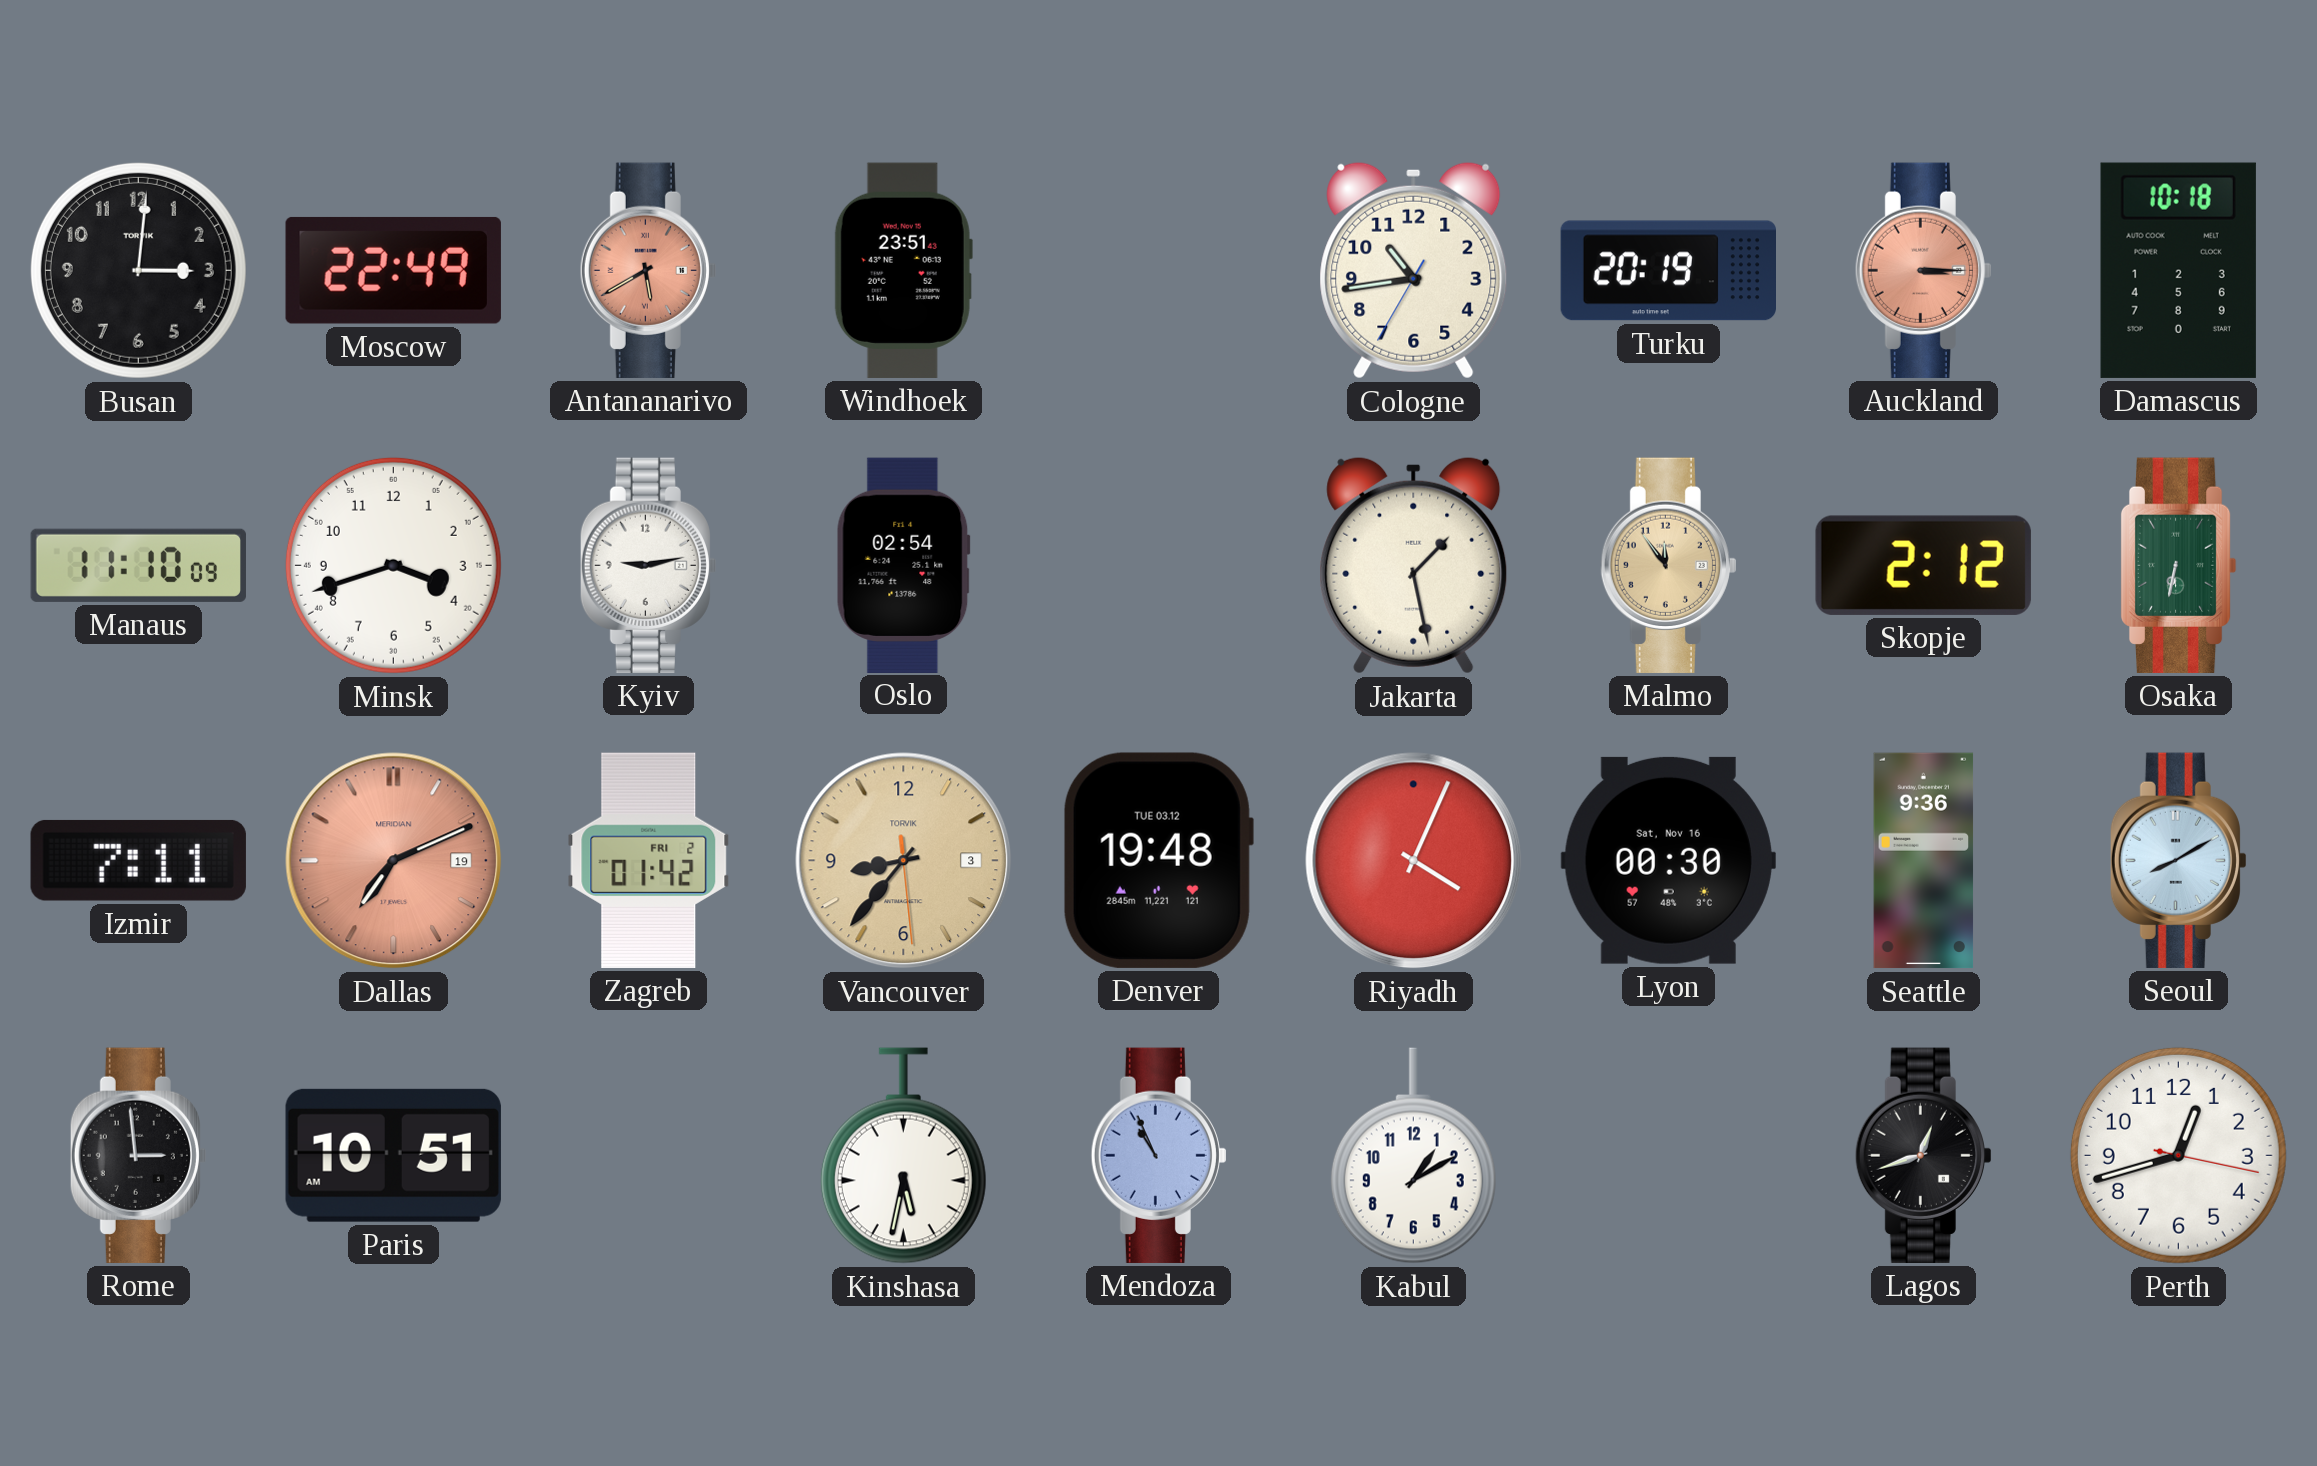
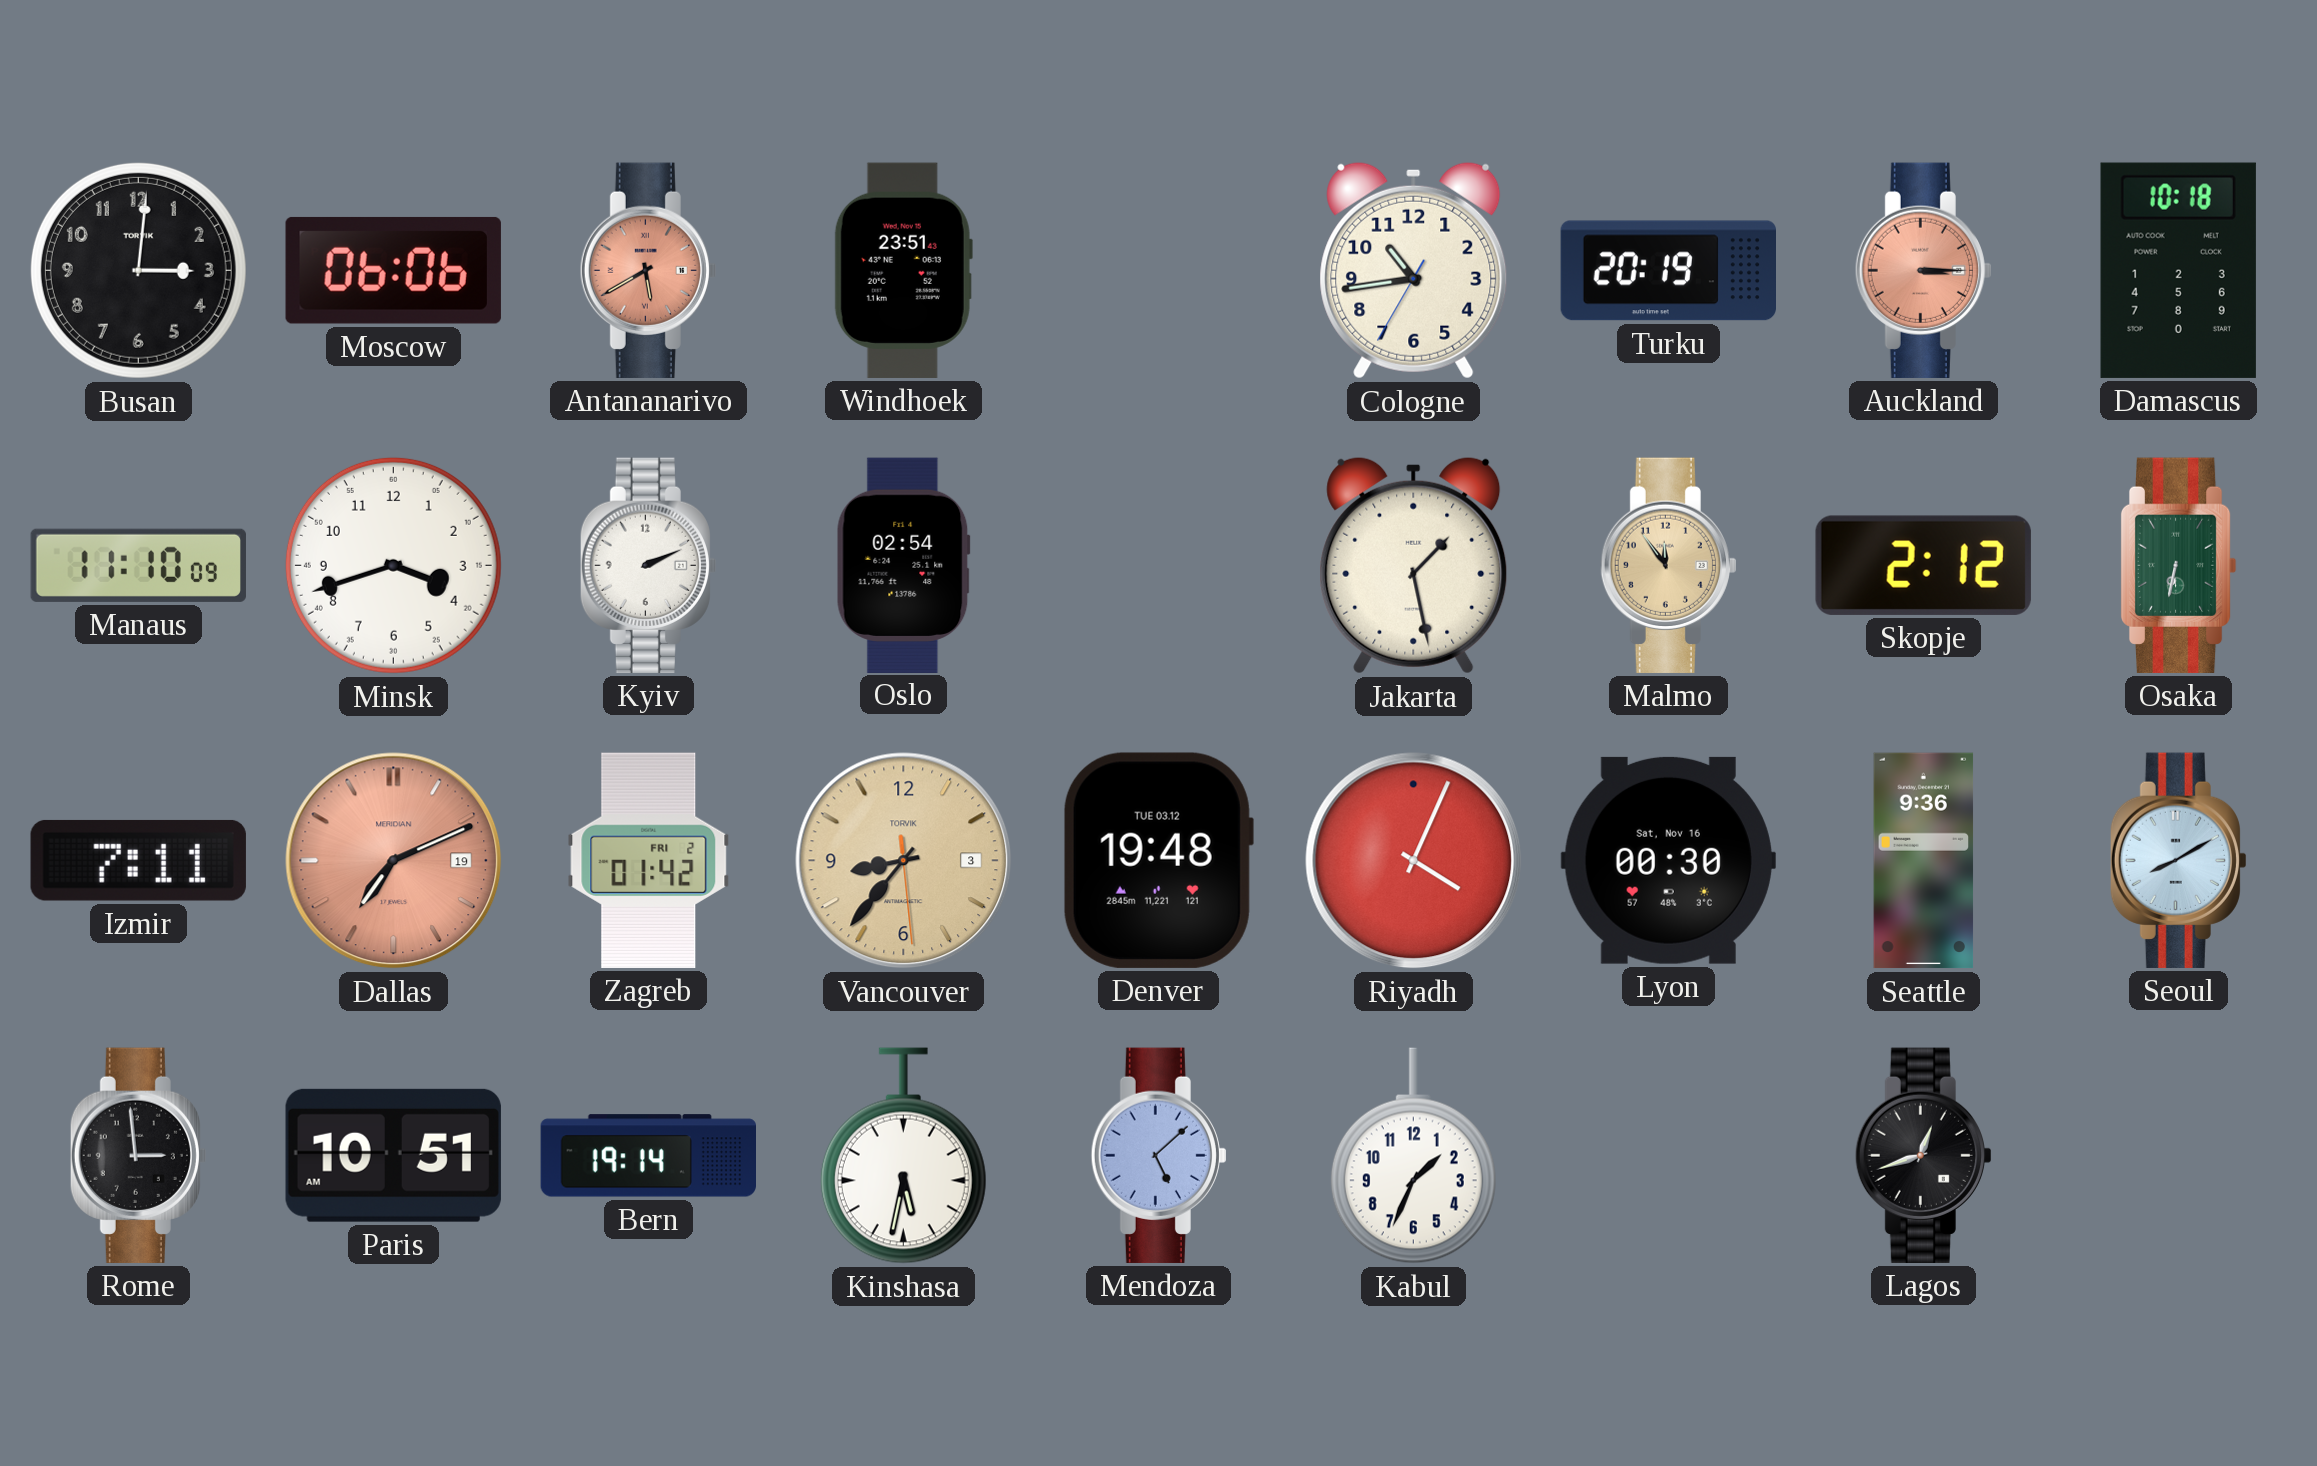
Moscow: 22:49 -> 06:06 (393, 270)
Kyiv: 9:13 -> 2:11 (648, 565)
Bern: none -> 19:14 (648, 1156)
Mendoza: 10:56 -> 5:08 (1158, 1155)
Kabul: 1:10 -> 1:34 (1413, 1156)
Perth: 12:42 -> none (2178, 1155)
